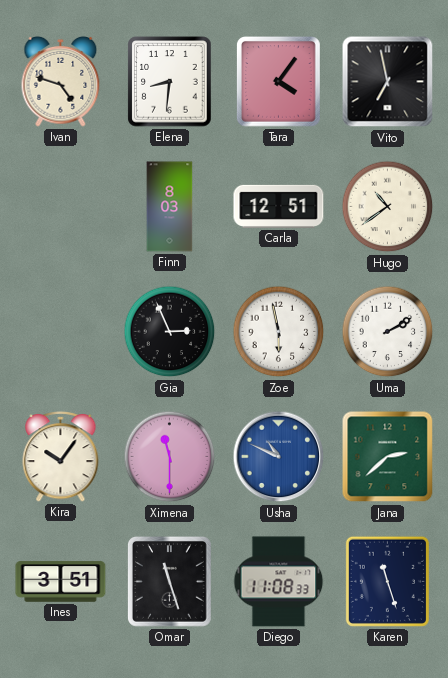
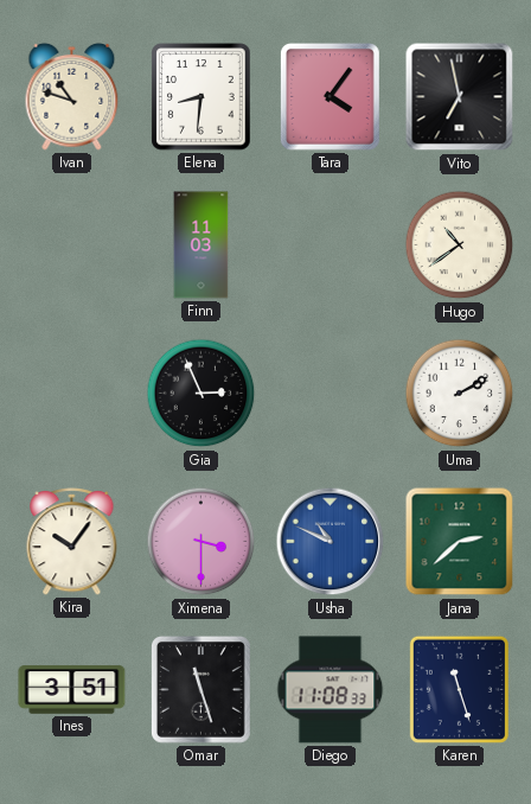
Ivan: 4:48 -> 10:48 (72, 96)
Finn: 8:03 -> 11:03 (201, 245)
Carla: 12:51 -> none (279, 206)
Zoe: 5:58 -> none (279, 332)
Ximena: 11:30 -> 3:30 (201, 542)
